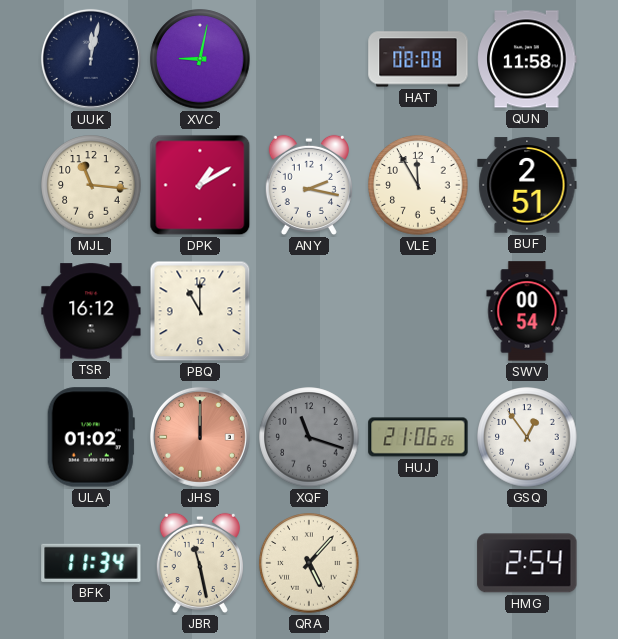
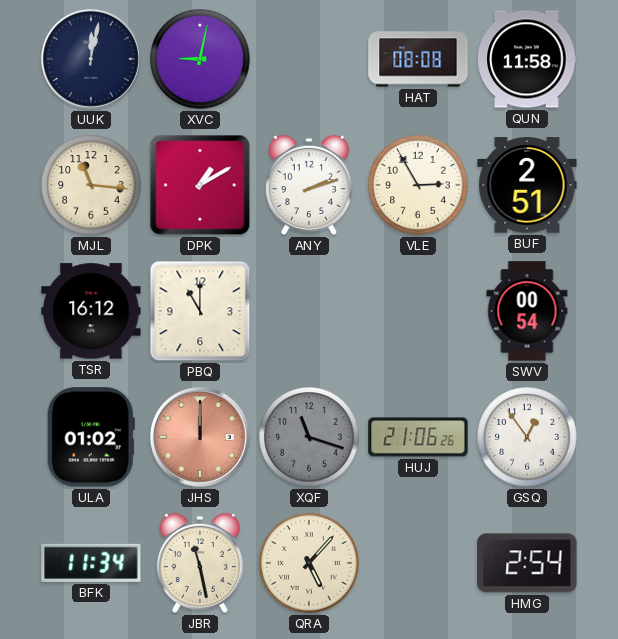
ANY: 2:17 -> 2:12 (309, 185)
VLE: 11:55 -> 2:55 (418, 185)
